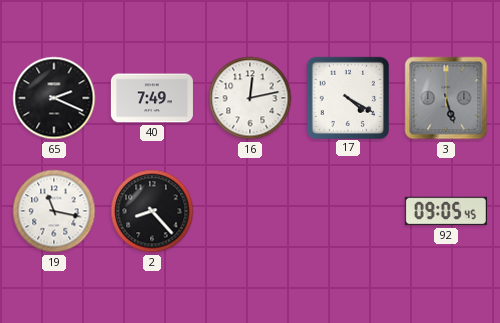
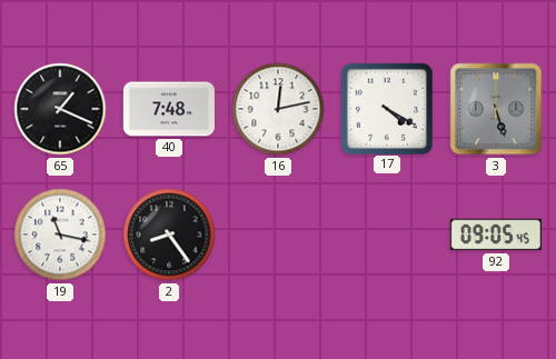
65: 2:19 -> 1:19 (60, 109)
40: 7:49 -> 7:48 (169, 109)
2: 8:23 -> 8:24 (169, 235)
